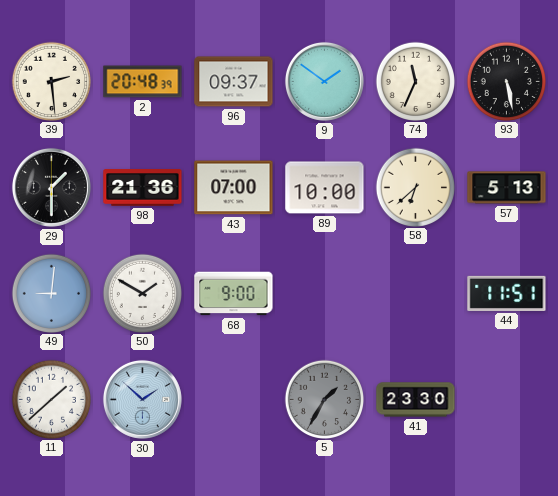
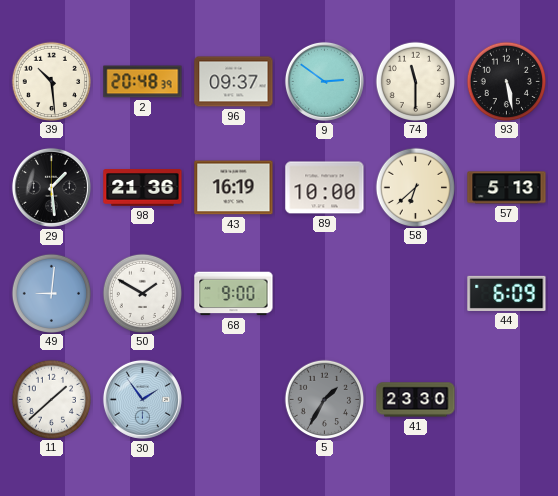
39: 2:29 -> 10:29 (51, 81)
9: 1:51 -> 2:51 (324, 81)
74: 11:34 -> 11:30 (415, 81)
29: 1:30 -> 1:29 (51, 187)
43: 07:00 -> 16:19 (234, 188)
44: 11:51 -> 6:09 (507, 293)
30: 1:52 -> 1:54 (142, 399)
